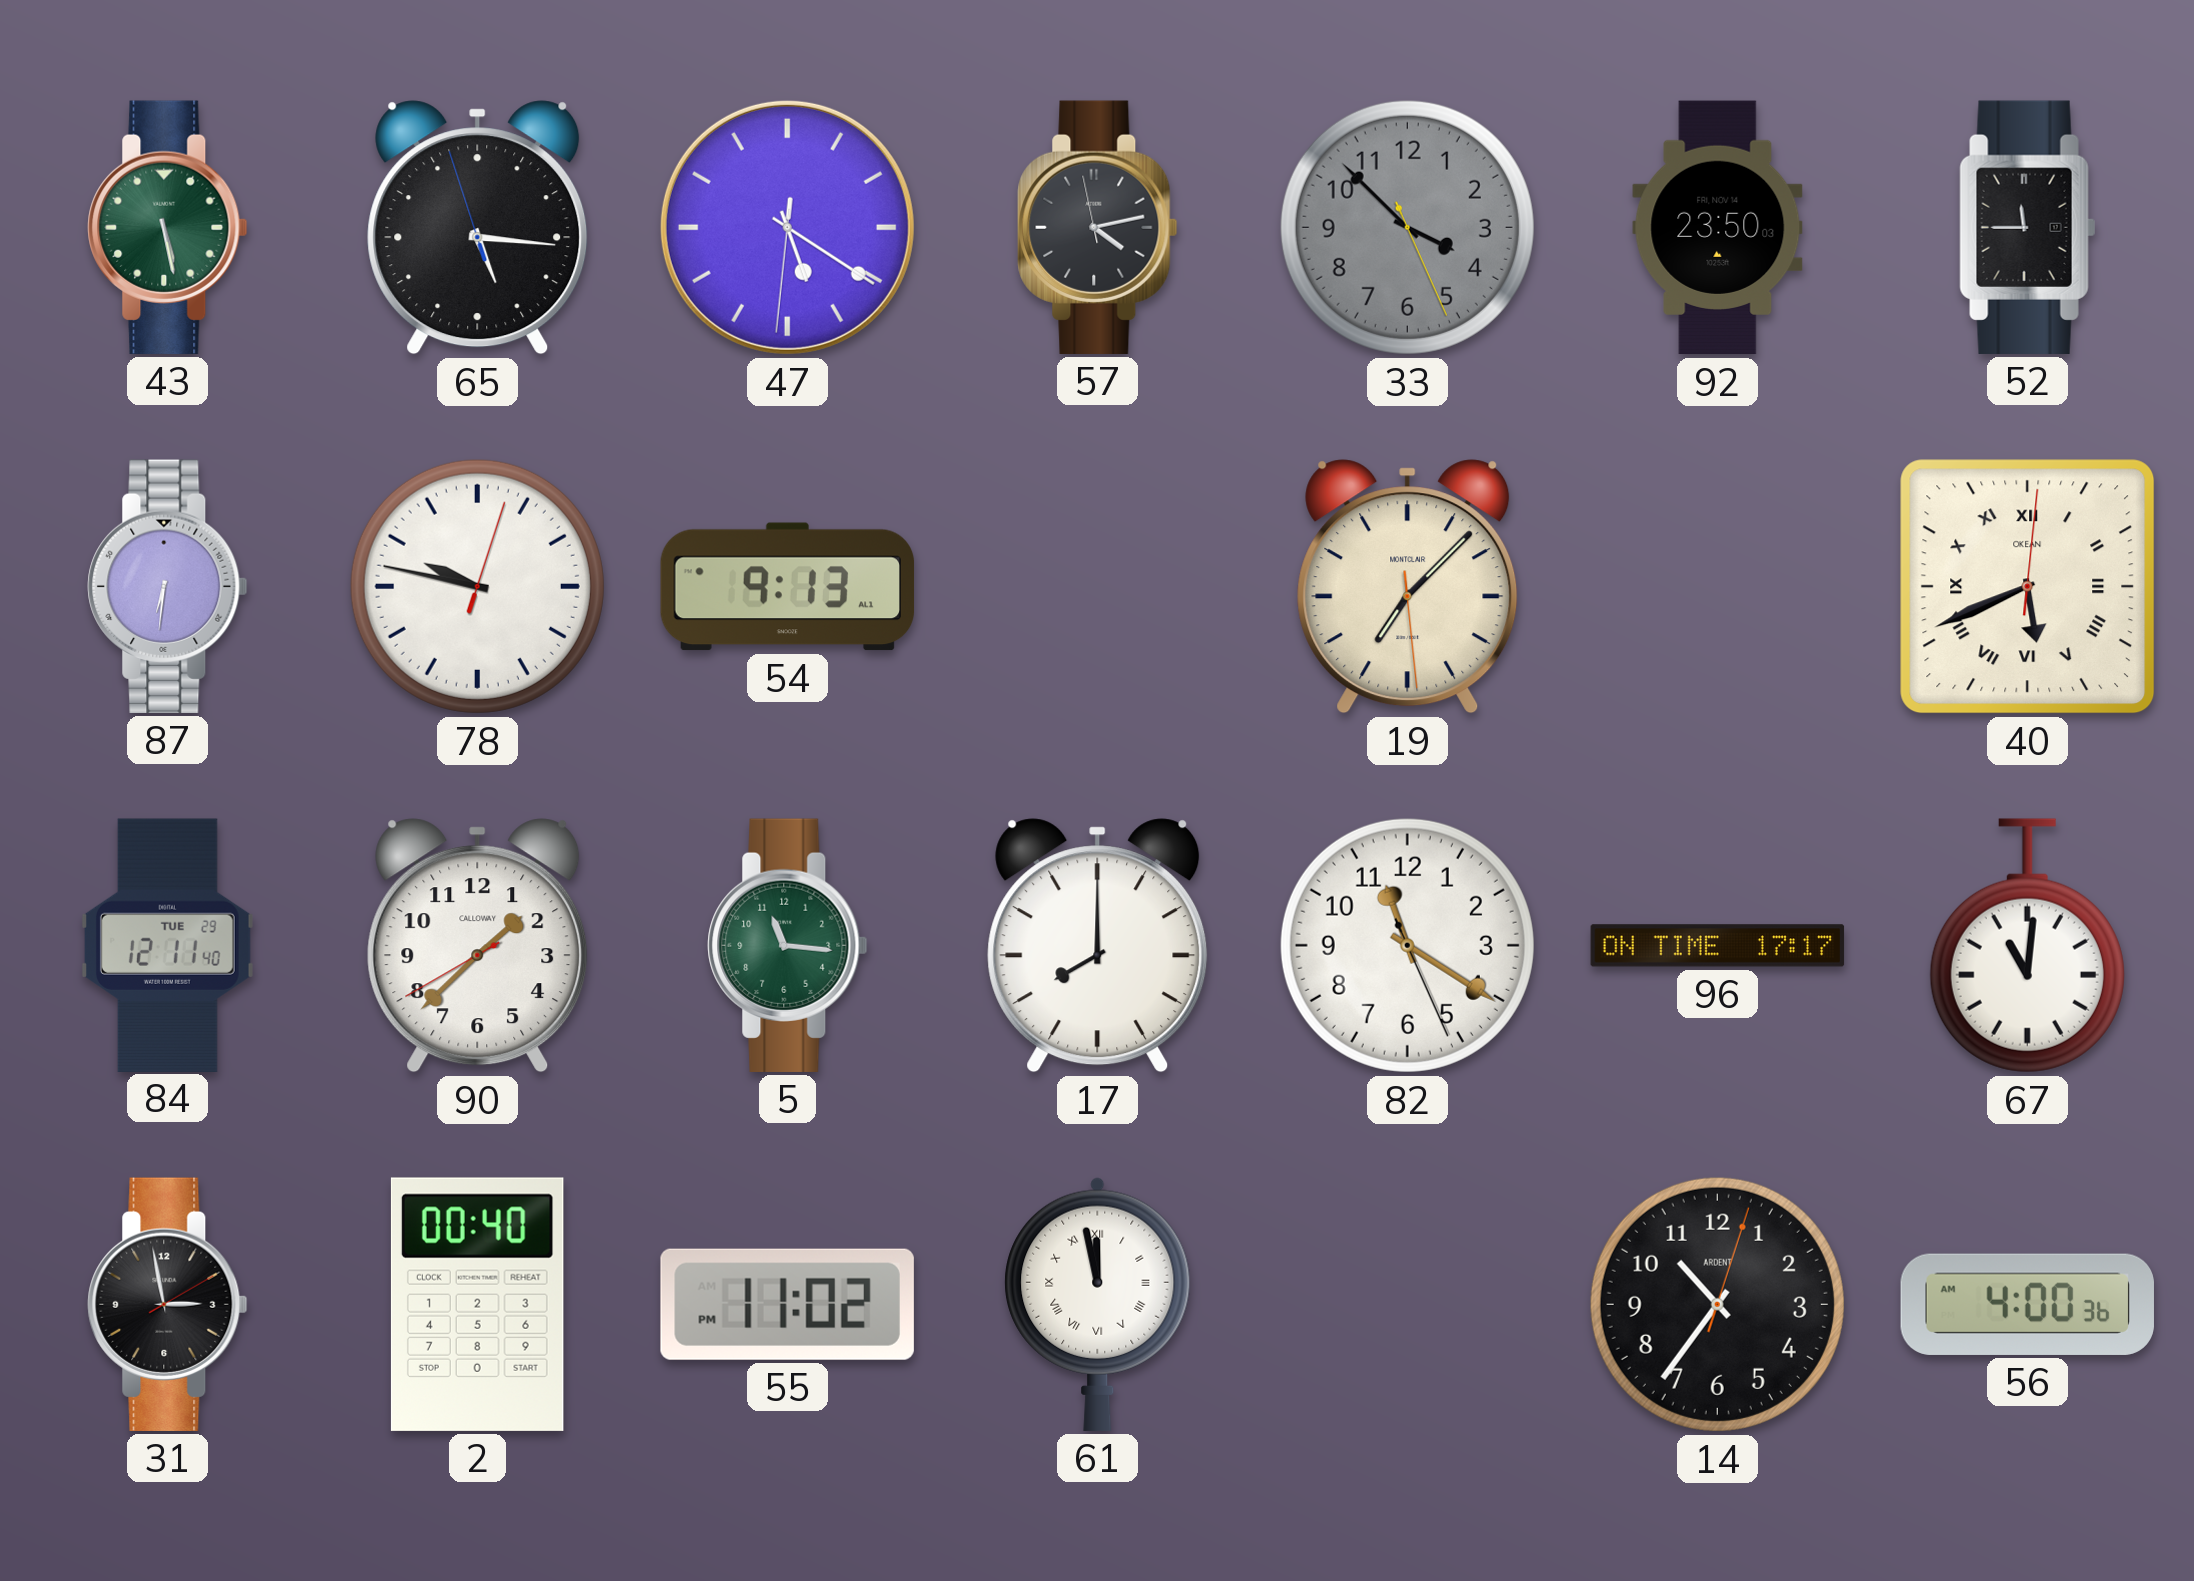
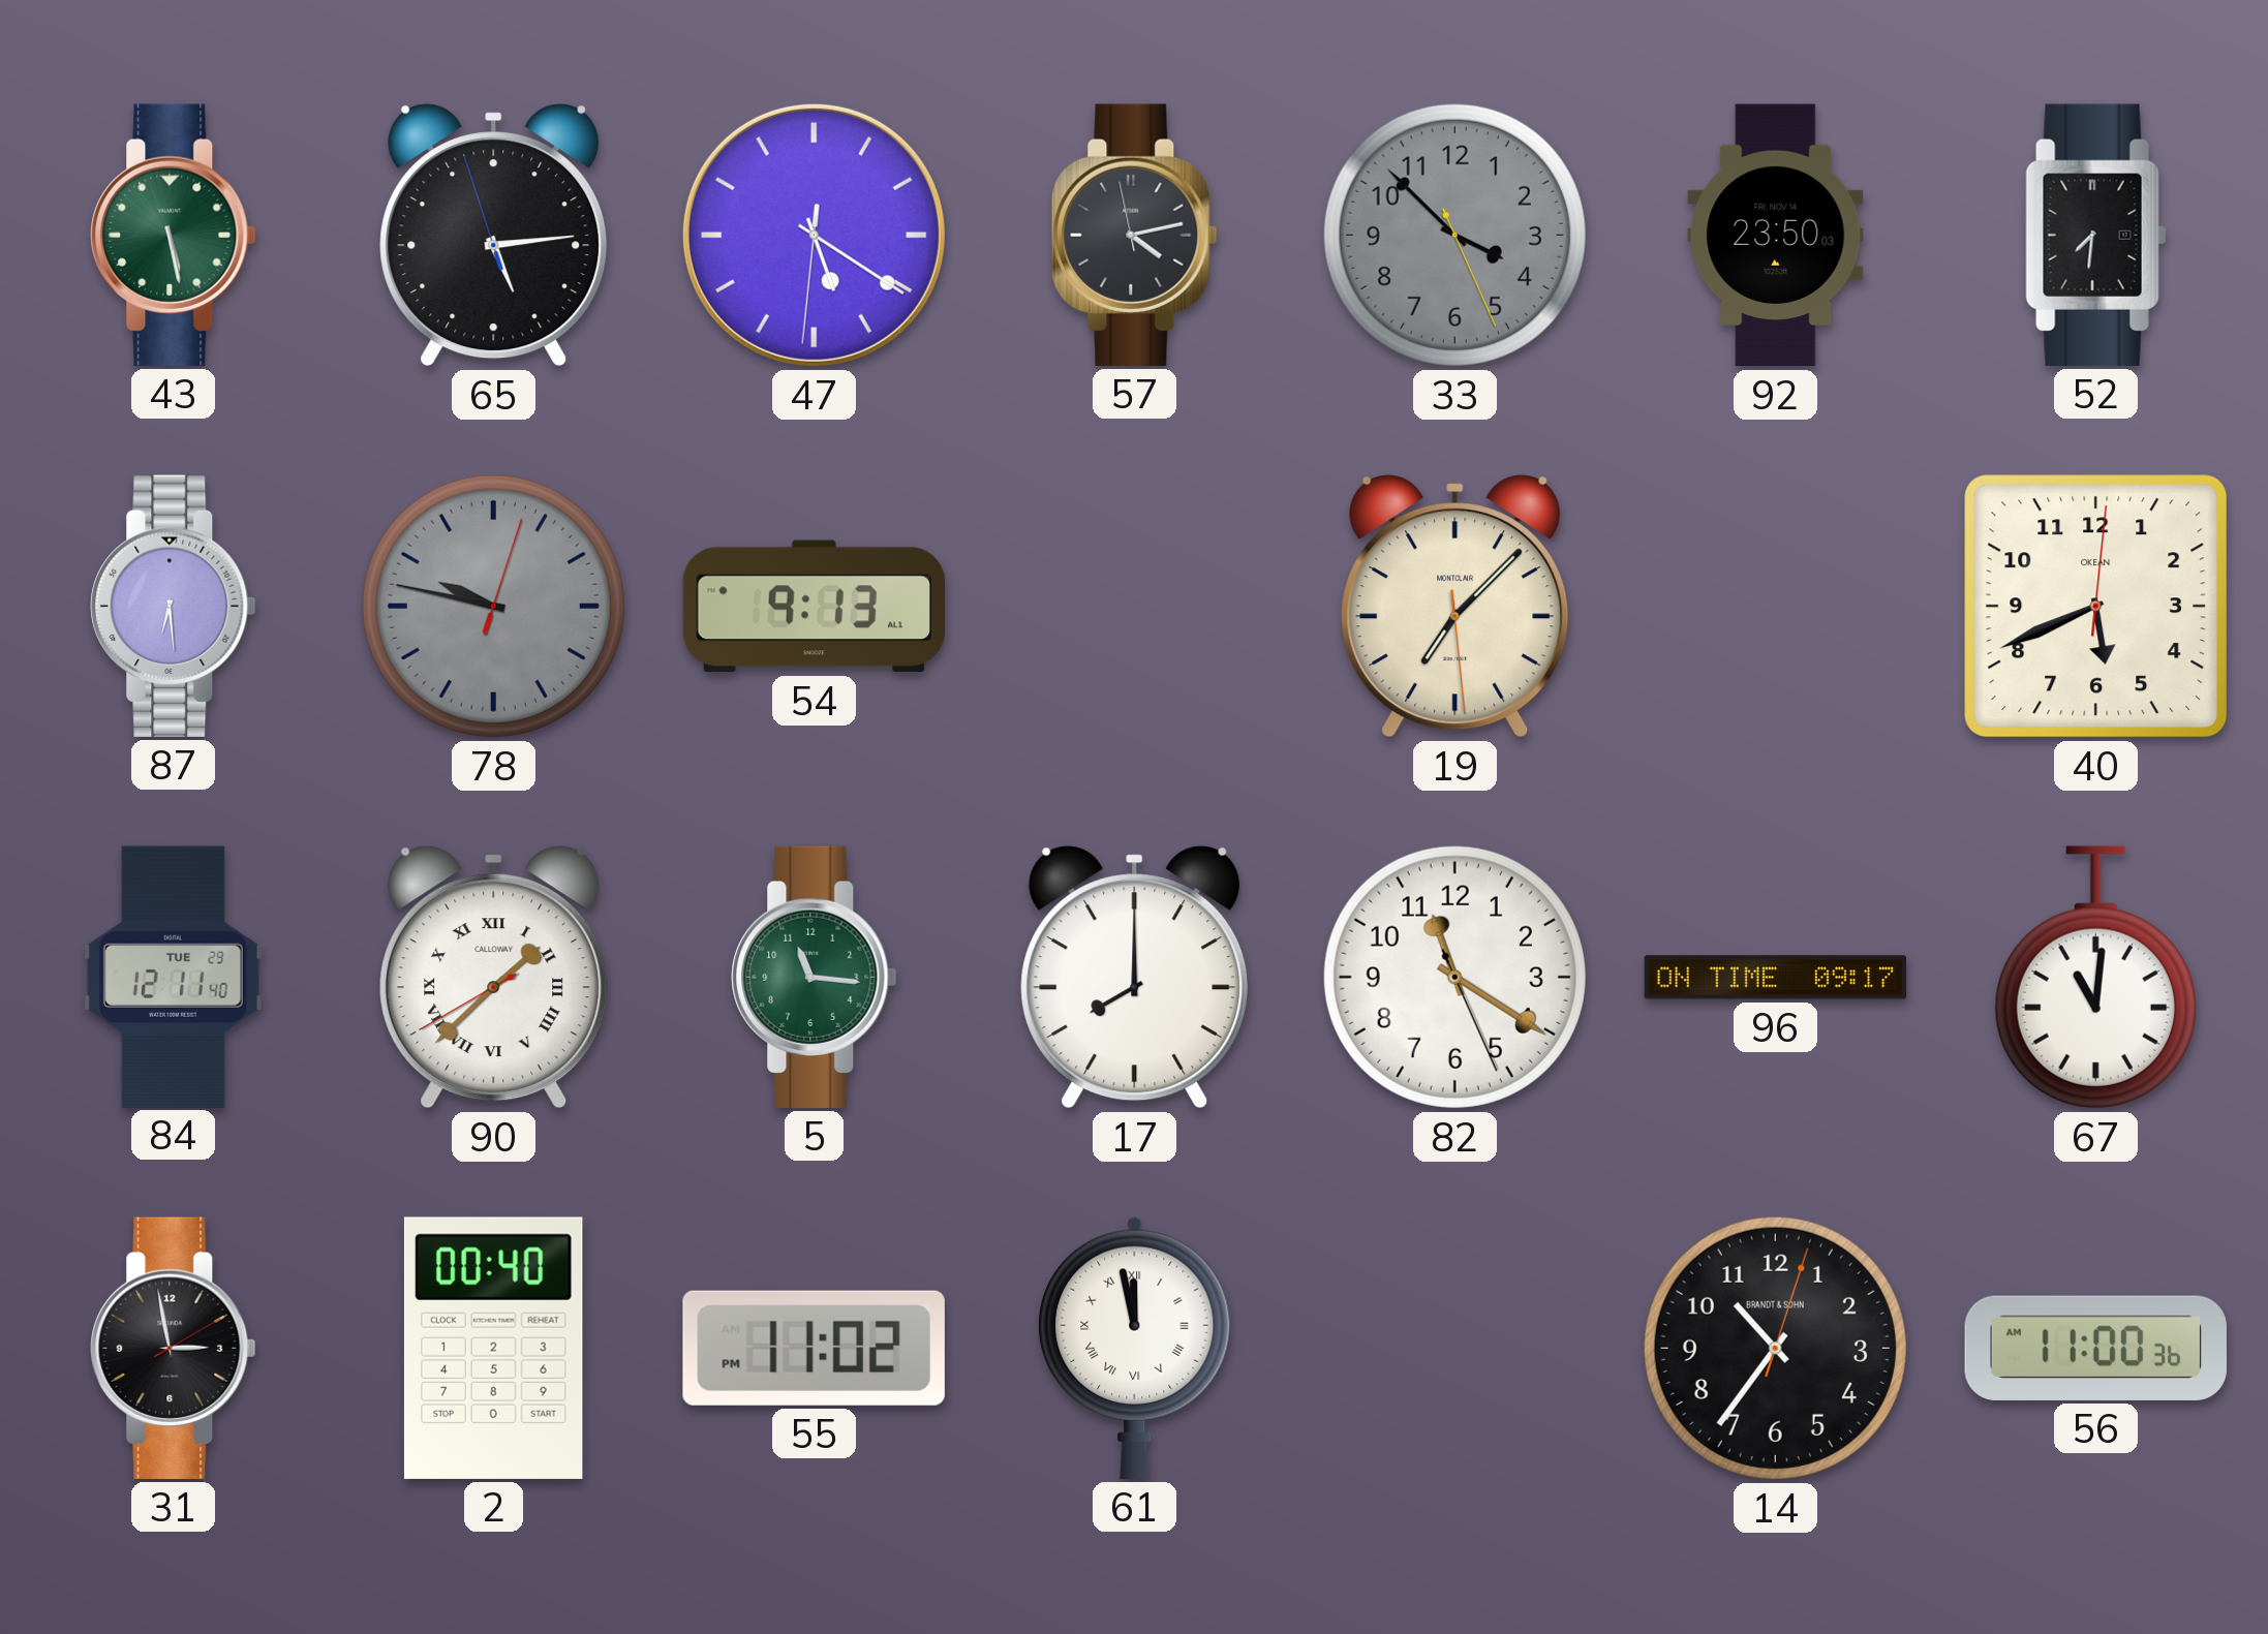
65: 5:15 -> 5:13 (494, 236)
52: 11:45 -> 7:31 (2096, 235)
87: 6:31 -> 6:29 (174, 606)
78 dial: white -> grey (493, 606)
40 numerals: Roman -> Arabic (2096, 607)
90 numerals: Arabic -> Roman (494, 978)
96: 17:17 -> 09:17 (1776, 978)
14 brand: ARDENT -> BRANDT & SOHN (1775, 1348)
56: 4:00 -> 11:00 (2095, 1348)
